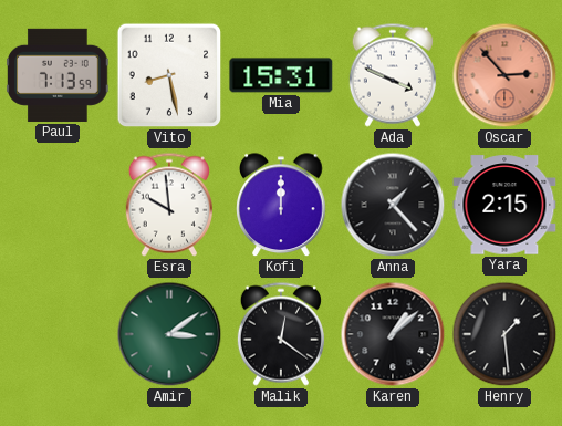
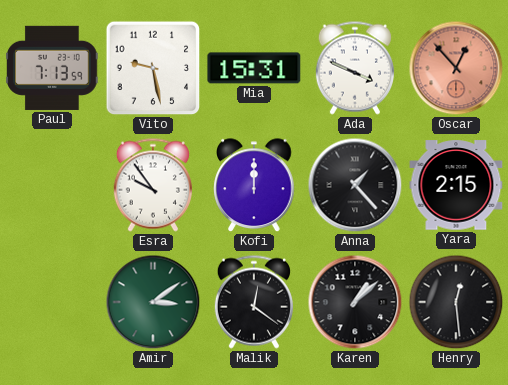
Vito: 8:28 -> 9:28 (153, 68)
Oscar: 2:53 -> 12:53 (456, 68)
Esra: 9:59 -> 9:54 (153, 185)
Henry: 1:29 -> 12:29 (456, 302)
